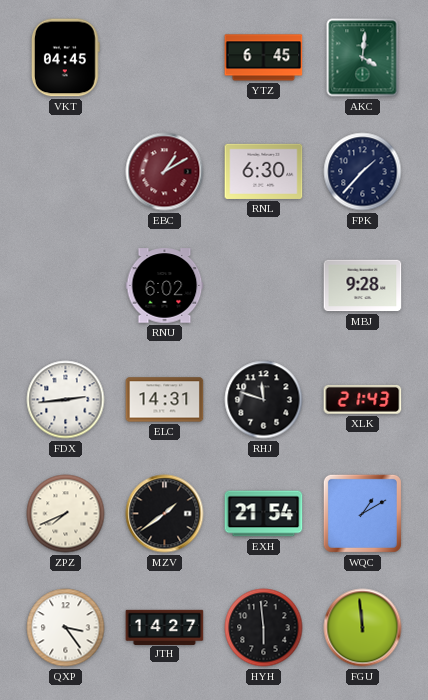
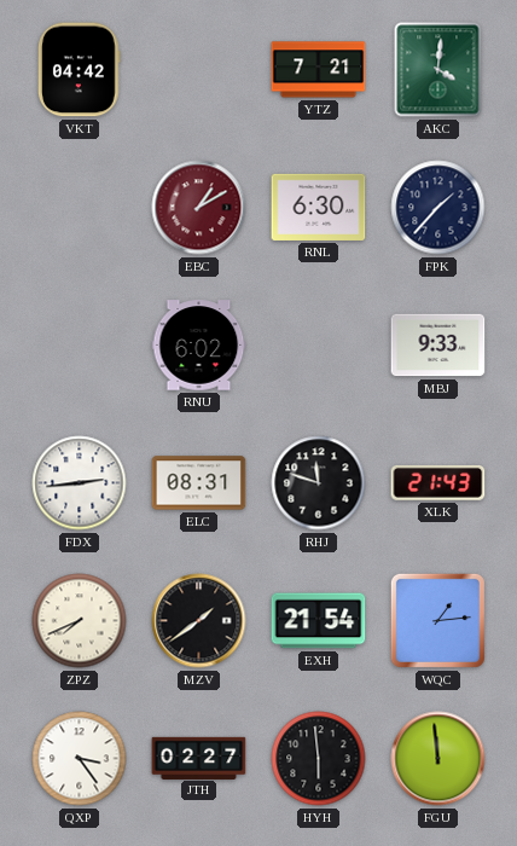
VKT: 04:45 -> 04:42 (79, 70)
YTZ: 6:45 -> 7:21 (319, 70)
MBJ: 9:28 -> 9:33 (438, 346)
ELC: 14:31 -> 08:31 (199, 483)
WQC: 1:10 -> 1:14 (437, 620)
JTH: 14:27 -> 02:27 (199, 758)
